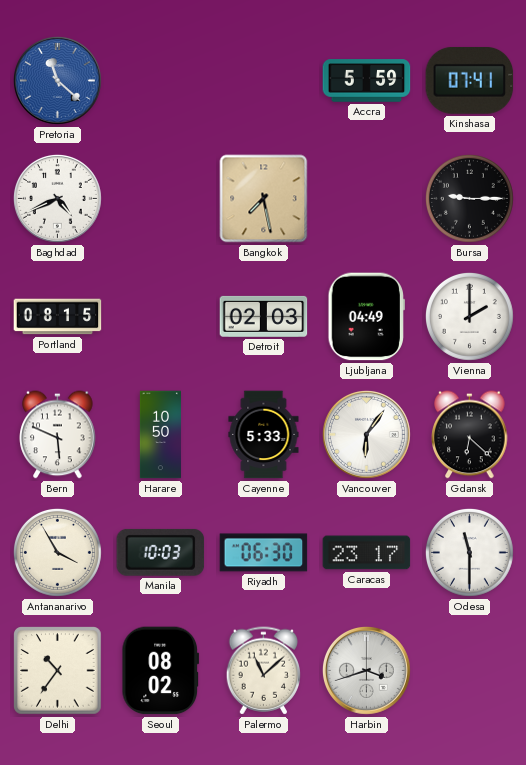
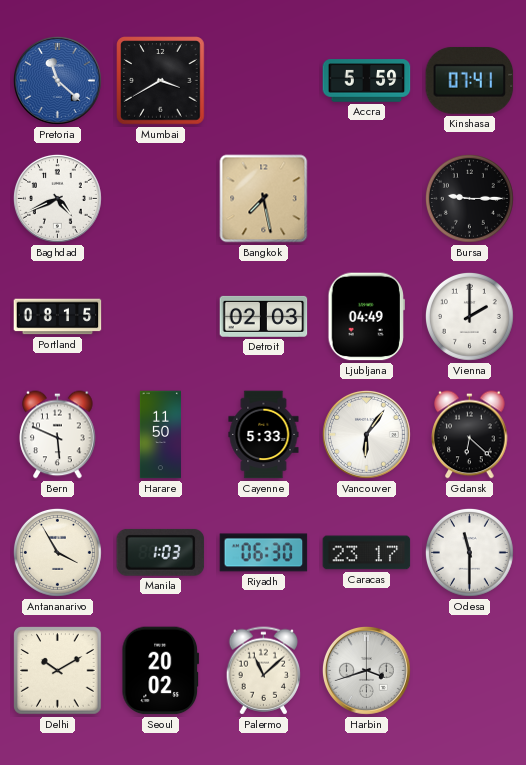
Mumbai: none -> 3:40 (161, 81)
Harare: 10:50 -> 11:50 (160, 435)
Manila: 10:03 -> 1:03 (161, 552)
Delhi: 10:36 -> 10:10 (58, 671)
Seoul: 08:02 -> 20:02 (161, 671)
